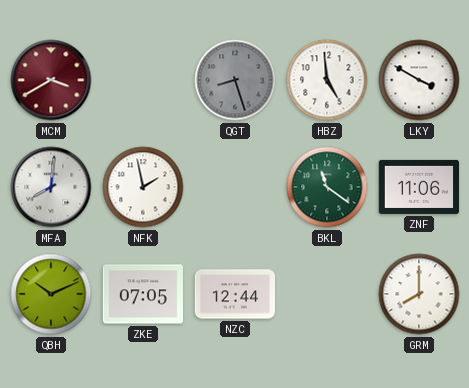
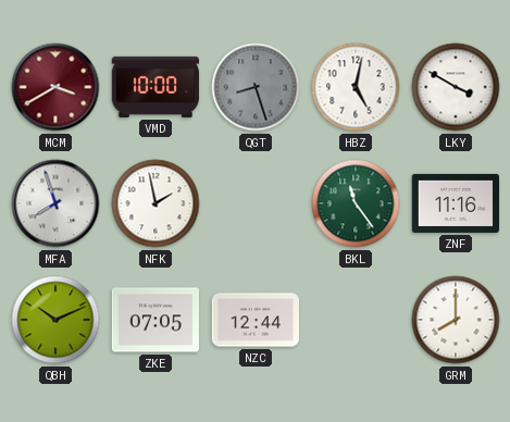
VMD: none -> 10:00 (154, 87)
HBZ: 4:59 -> 5:02 (356, 87)
MFA: 8:01 -> 7:57 (55, 203)
BKL: 11:21 -> 11:24 (356, 203)
ZNF: 11:06 -> 11:16 (455, 203)
